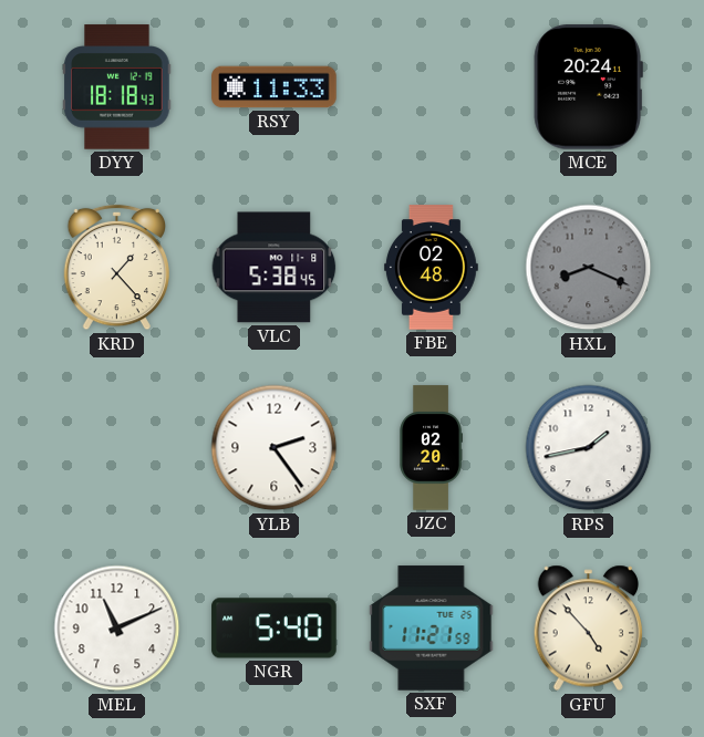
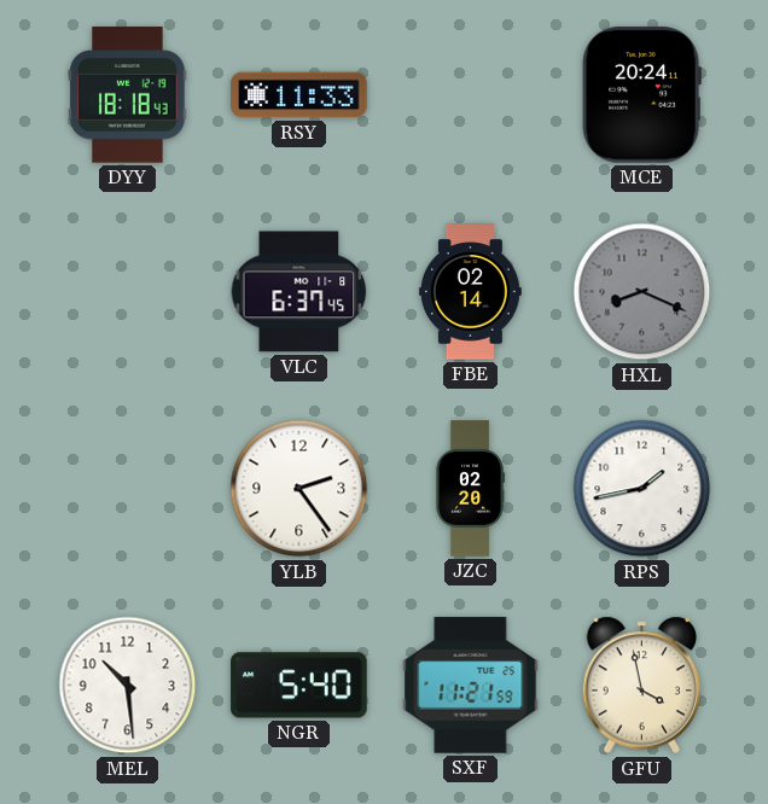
KRD: 1:23 -> none (116, 268)
VLC: 5:38 -> 6:37 (299, 292)
FBE: 02:48 -> 02:14 (471, 292)
MEL: 11:11 -> 10:29 (128, 686)
GFU: 4:53 -> 3:58 (642, 686)
